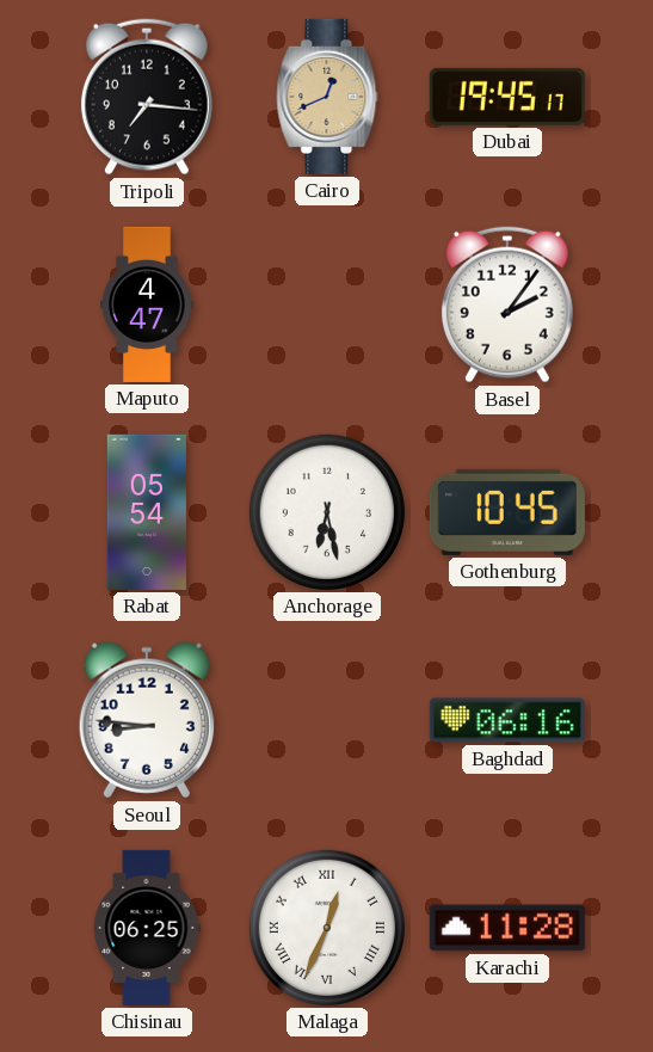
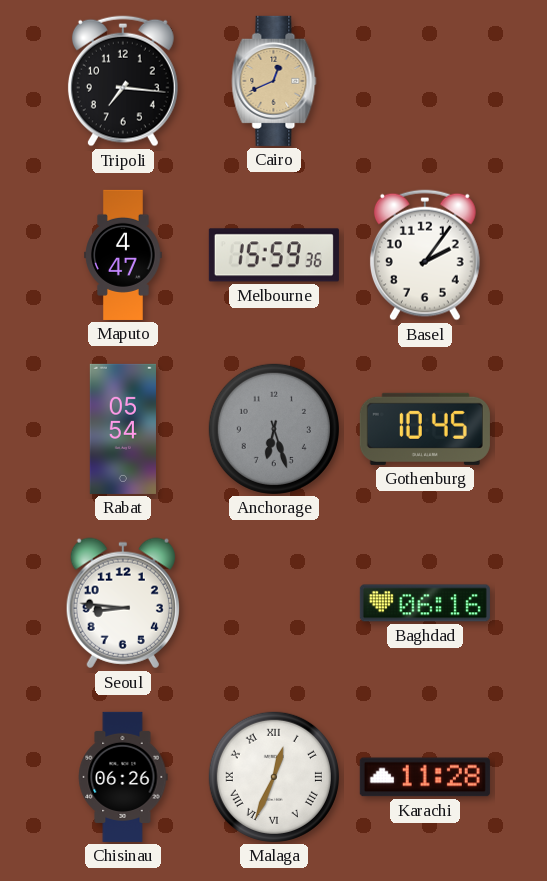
Dubai: 19:45 -> none (507, 97)
Melbourne: none -> 15:59 (274, 255)
Anchorage: 6:28 -> 6:27 (274, 429)
Anchorage dial: white -> grey (274, 429)
Chisinau: 06:25 -> 06:26 (123, 777)
